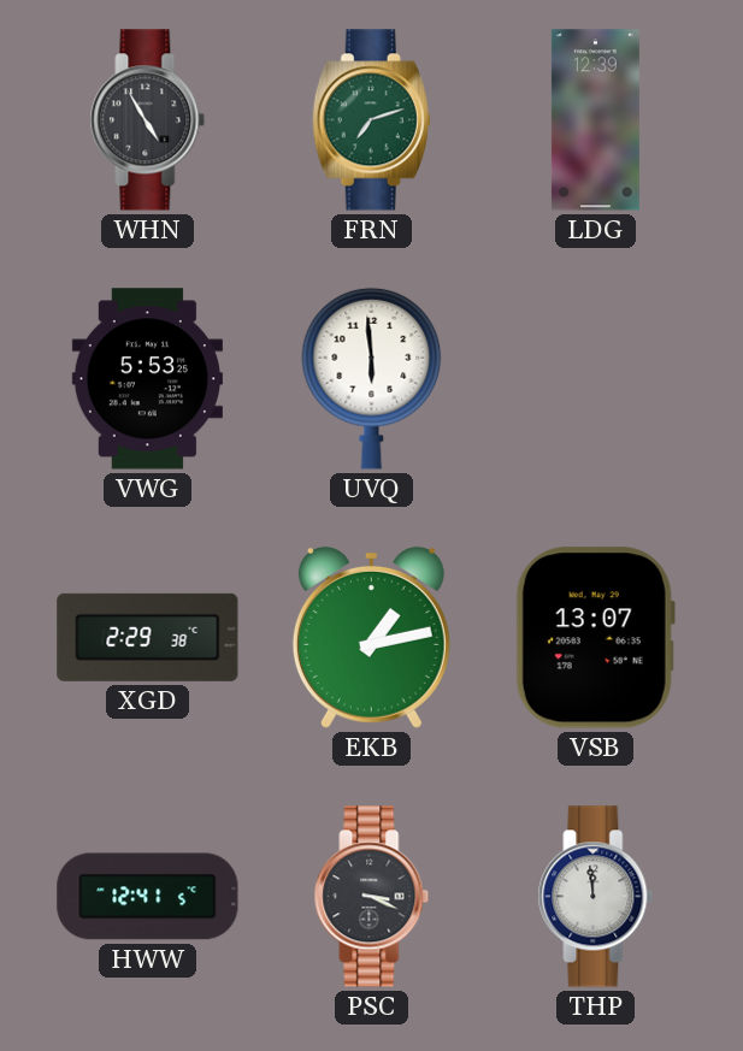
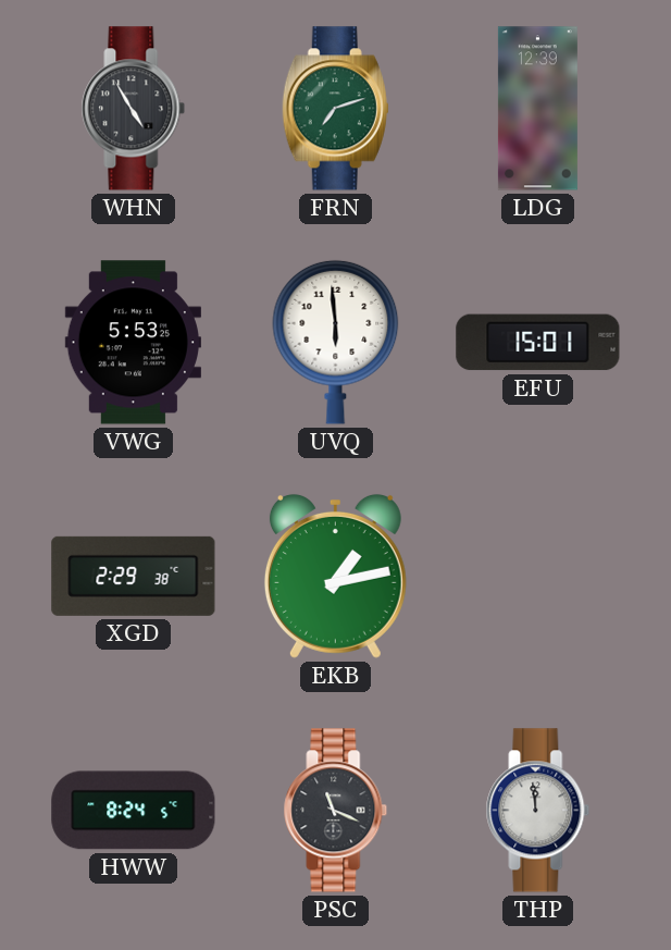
EFU: none -> 15:01 (538, 343)
VSB: 13:07 -> none (595, 638)
HWW: 12:41 -> 8:24 (134, 811)
PSC: 3:19 -> 11:19 (336, 811)
